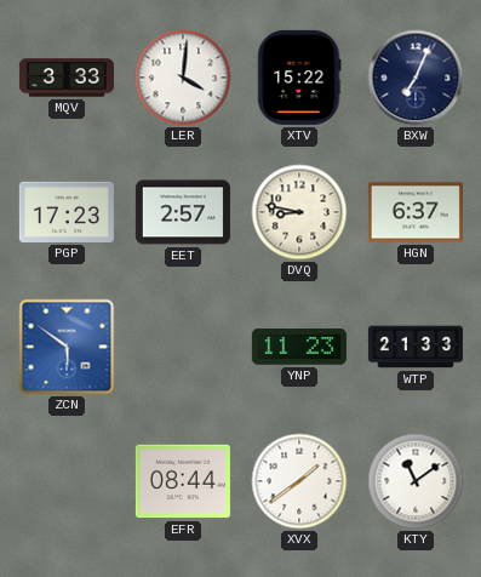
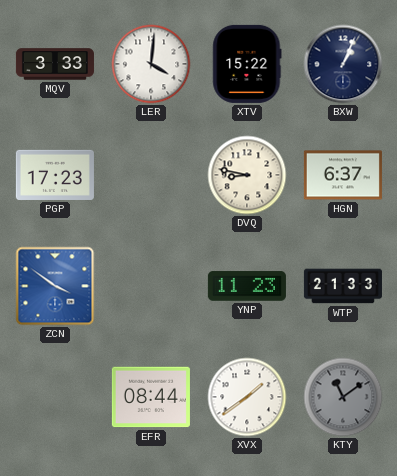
BXW: 7:04 -> 1:04 (343, 64)
EET: 2:57 -> none (183, 212)
ZCN: 5:51 -> 3:51 (55, 286)
KTY dial: white -> grey (343, 397)
